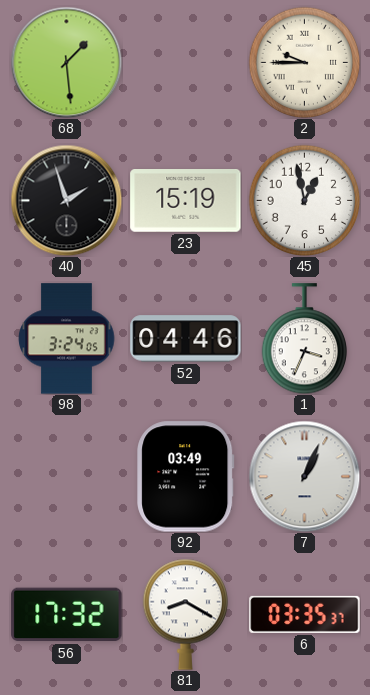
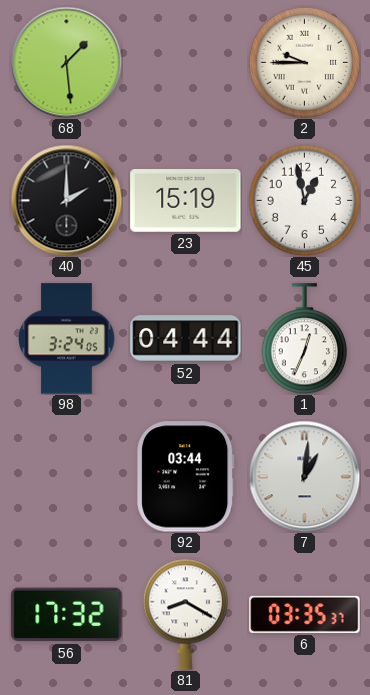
40: 1:57 -> 2:00 (66, 200)
52: 04:46 -> 04:44 (186, 339)
1: 3:34 -> 12:34 (304, 339)
92: 03:49 -> 03:44 (186, 477)
7: 1:04 -> 1:01 (304, 476)
